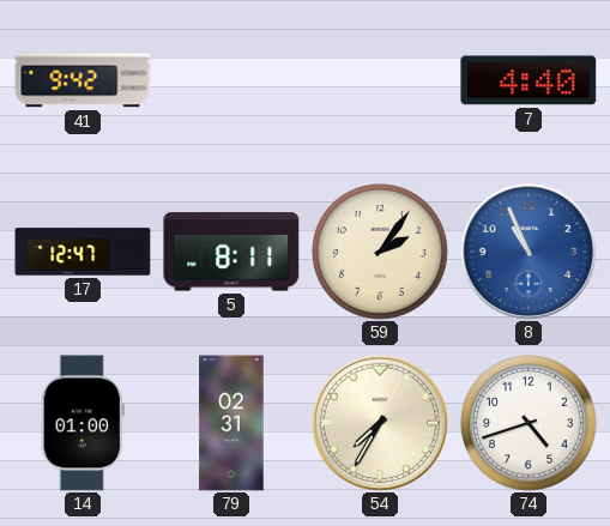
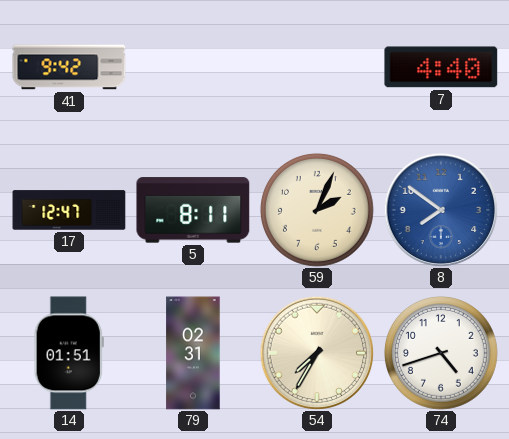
59: 2:06 -> 2:04 (317, 210)
8: 10:56 -> 7:51 (441, 210)
14: 01:00 -> 01:51 (69, 353)
